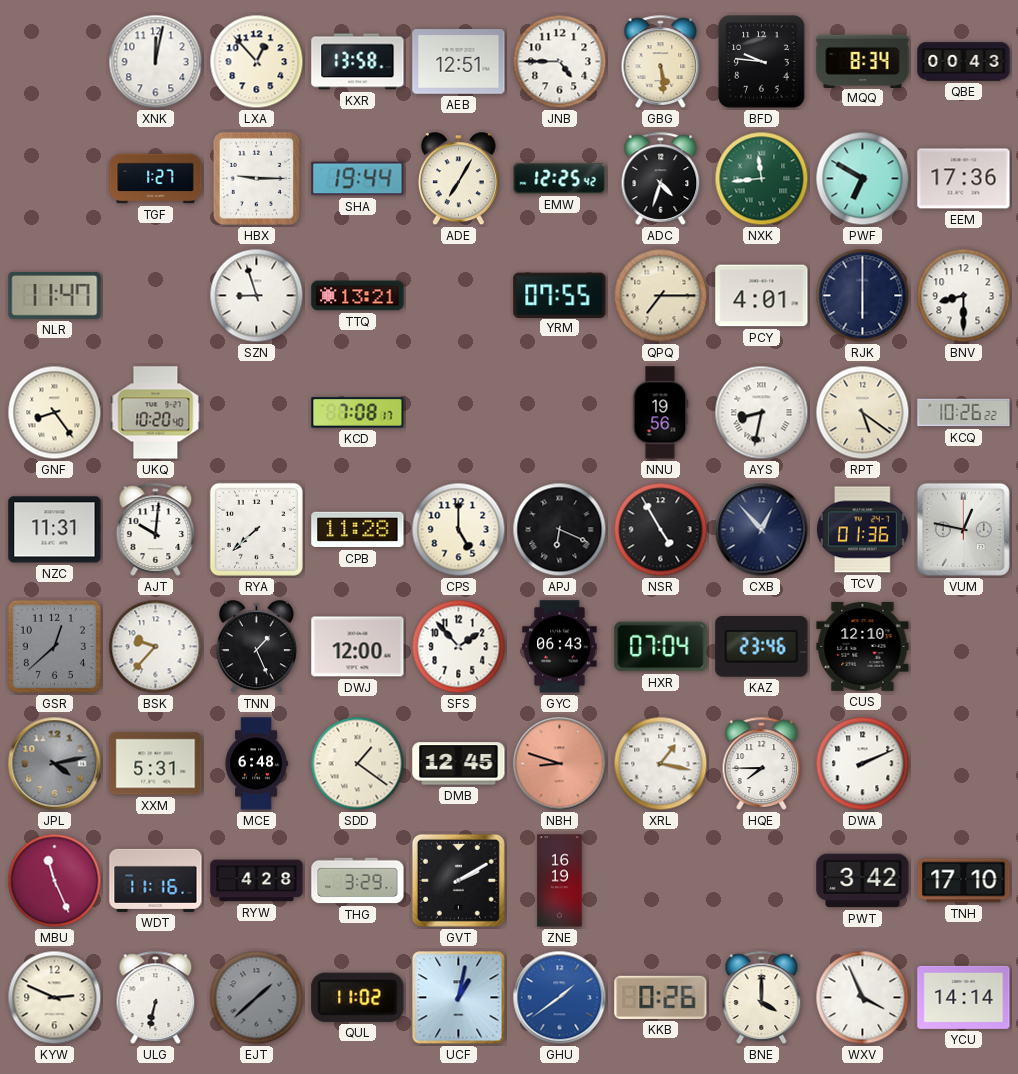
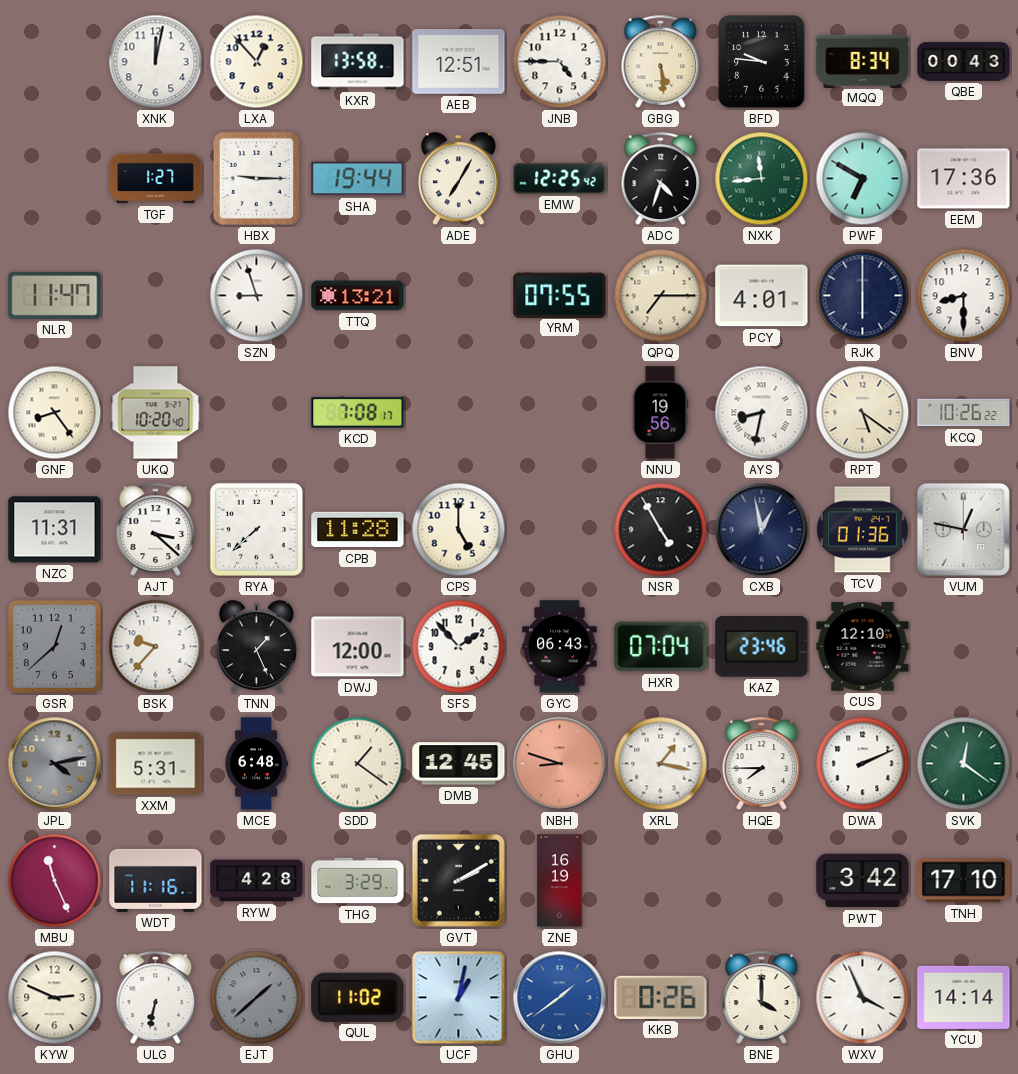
AJT: 10:01 -> 3:22 (156, 529)
APJ: 6:19 -> none (560, 530)
CXB: 12:53 -> 12:58 (762, 530)
SVK: none -> 12:21 (964, 764)
